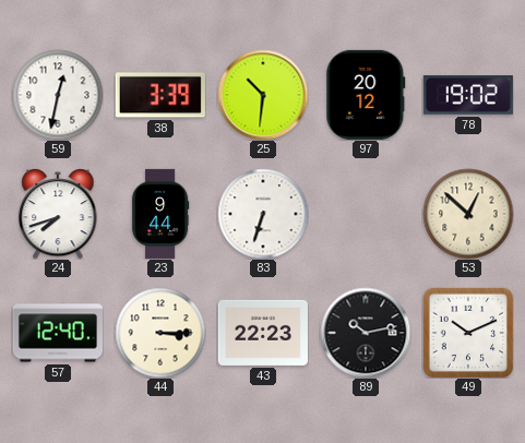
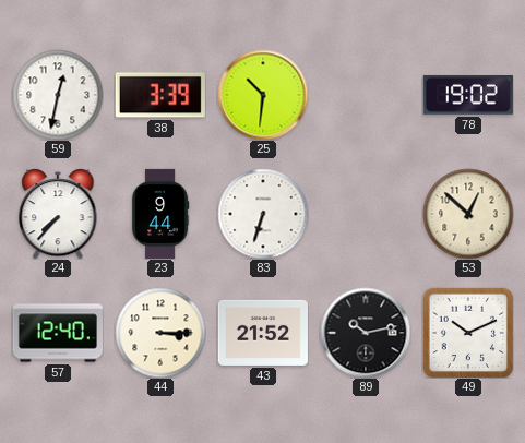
97: 20:12 -> none (366, 95)
24: 7:42 -> 7:37 (58, 214)
43: 22:23 -> 21:52 (263, 333)
